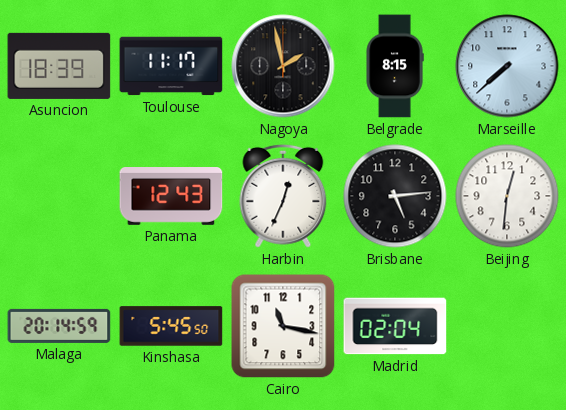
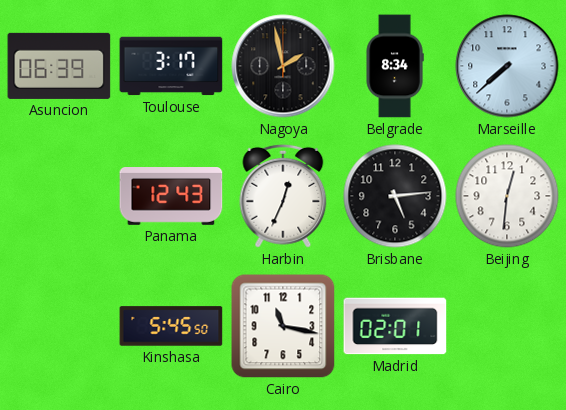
Asuncion: 18:39 -> 06:39 (59, 66)
Toulouse: 11:17 -> 3:17 (171, 66)
Belgrade: 8:15 -> 8:34 (395, 66)
Malaga: 20:14 -> none (59, 326)
Madrid: 02:04 -> 02:01 (395, 326)
